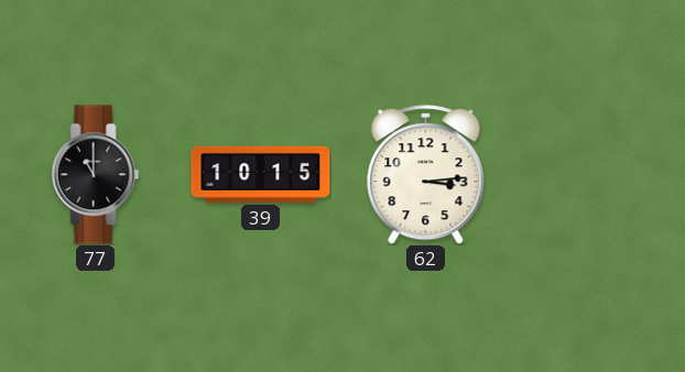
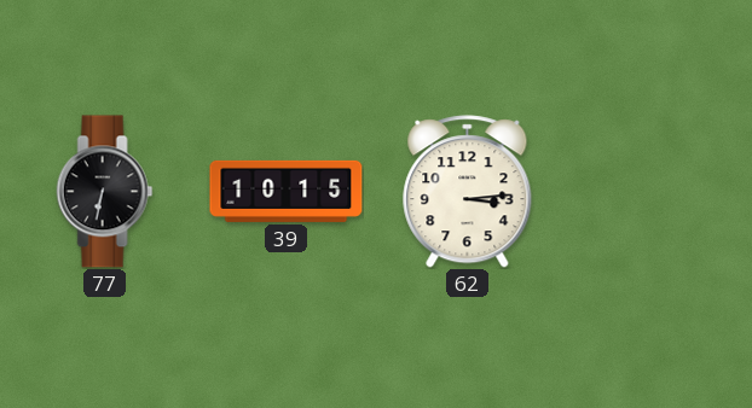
77: 11:00 -> 6:32 (105, 192)
